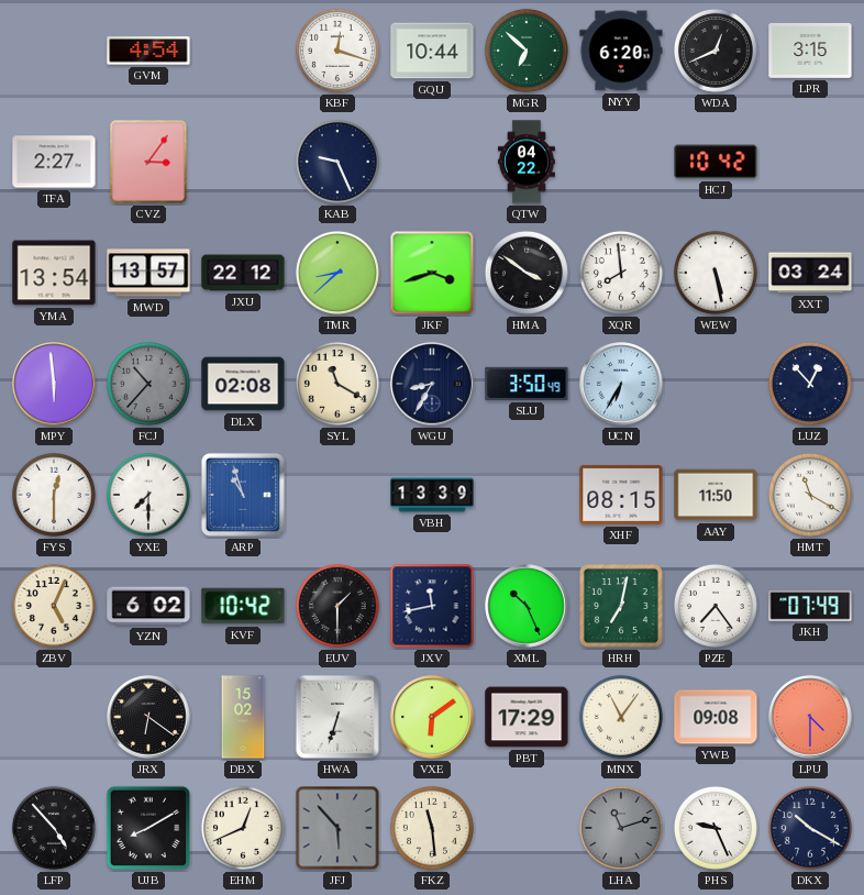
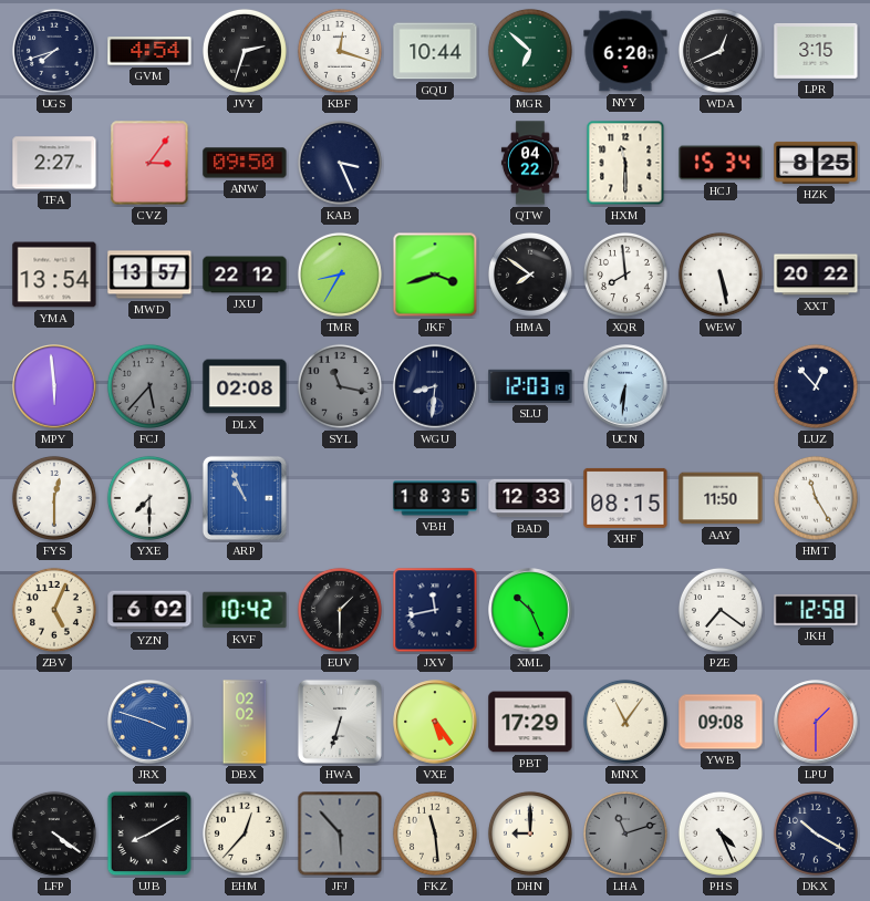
UGS: none -> 7:42 (54, 51)
JVY: none -> 2:33 (245, 51)
ANW: none -> 09:50 (245, 163)
KAB: 9:26 -> 3:26 (340, 163)
HXM: none -> 11:30 (625, 163)
HCJ: 10:42 -> 15:34 (721, 163)
HZK: none -> 8:25 (816, 163)
TMR: 8:38 -> 8:35 (340, 275)
HMA: 3:51 -> 7:51 (530, 275)
XXT: 03:24 -> 20:22 (816, 275)
FCJ: 10:37 -> 5:37 (149, 386)
SYL: 11:20 -> 11:17 (340, 386)
SYL dial: cream -> grey (340, 386)
WGU: 8:35 -> 8:31 (435, 386)
SLU: 3:50 -> 12:03 (530, 386)
UCN: 6:35 -> 6:31 (625, 386)
ARP: 10:57 -> 10:56 (245, 498)
VBH: 13:39 -> 18:35 (435, 498)
BAD: none -> 12:33 (530, 498)
HMT: 11:20 -> 11:25 (816, 498)
HRH: 7:02 -> none (621, 606)
PZE: 7:24 -> 7:21 (721, 610)
JKH: 07:49 -> 12:58 (816, 610)
JRX: 6:21 -> 3:48 (149, 722)
JRX dial: black -> blue (149, 722)
DBX: 15:02 -> 02:02 (245, 722)
VXE: 6:09 -> 5:24 (435, 722)
LPU: 4:30 -> 1:30 (816, 722)
LFP: 4:53 -> 4:21 (54, 833)
EHM: 12:41 -> 12:37 (245, 833)
DHN: none -> 9:00 (530, 833)
PHS: 9:26 -> 4:26 (721, 833)
